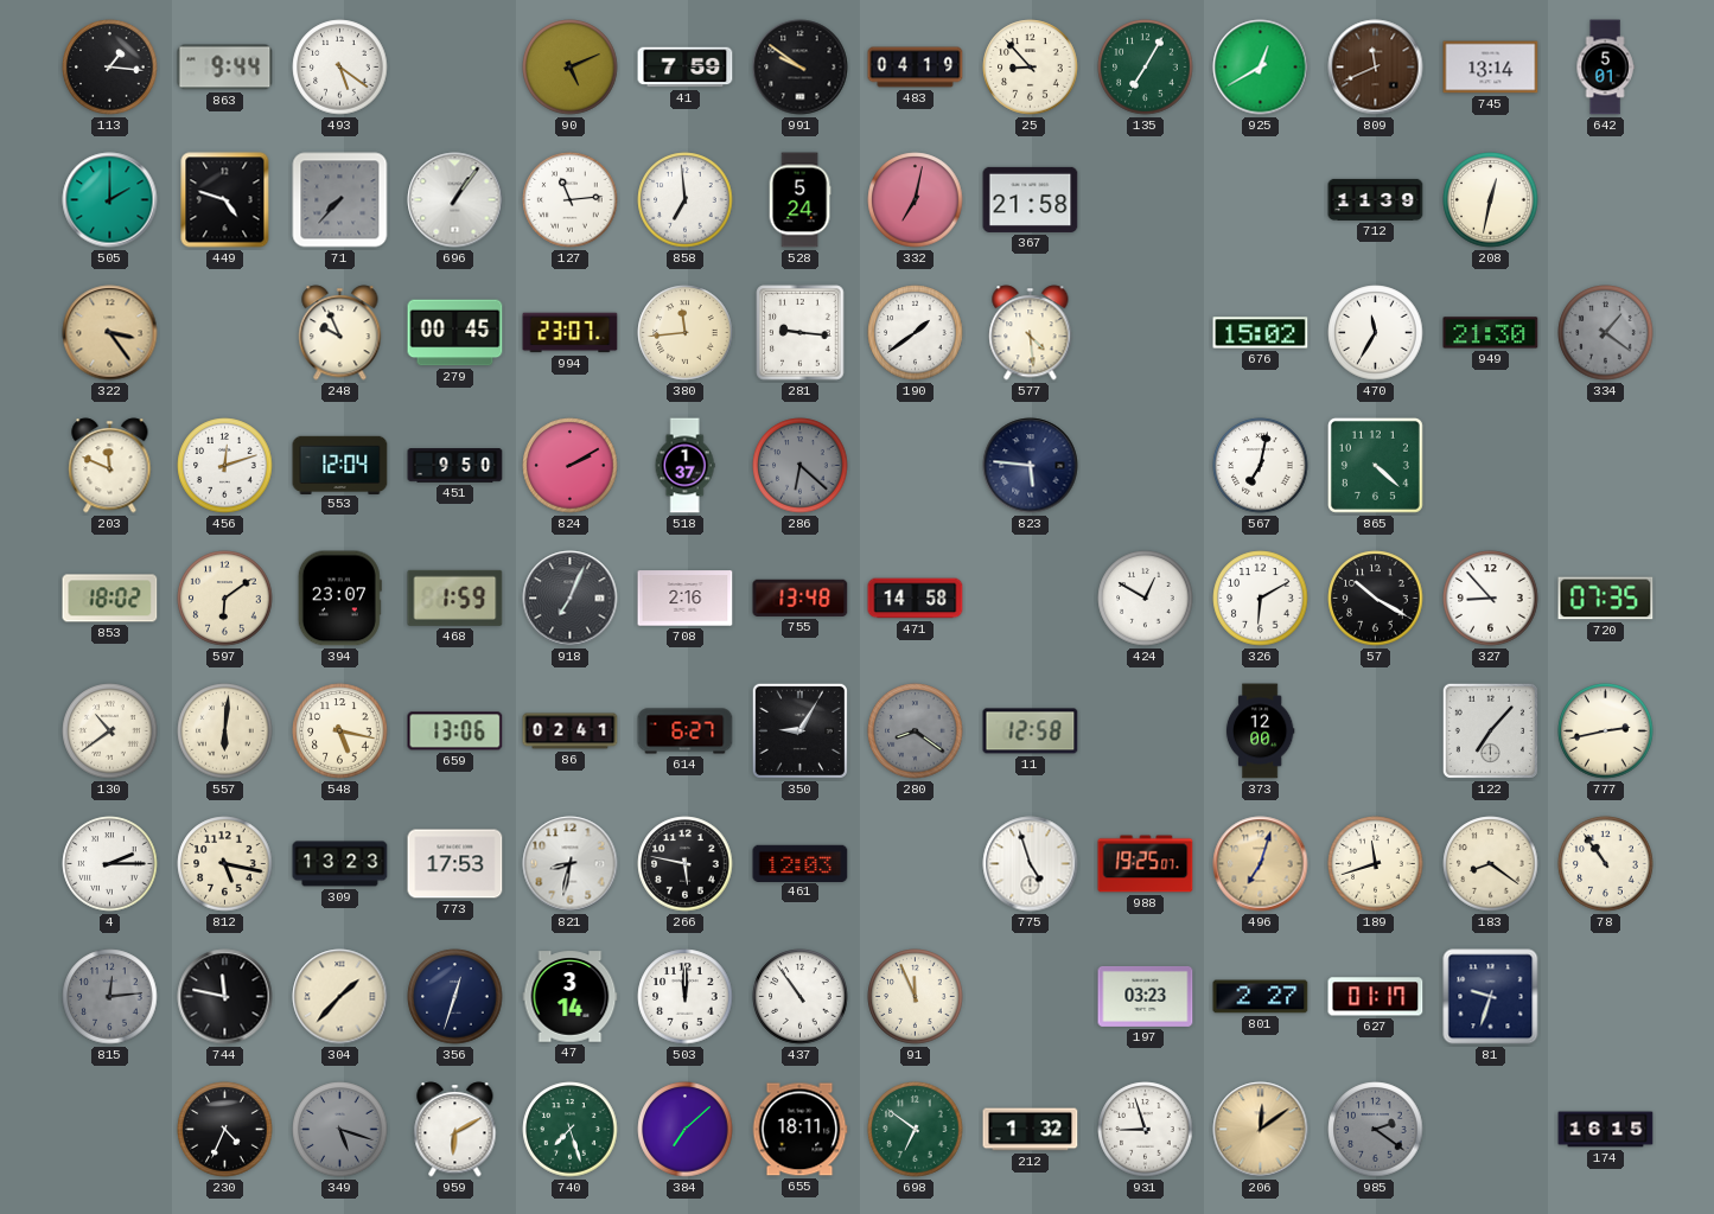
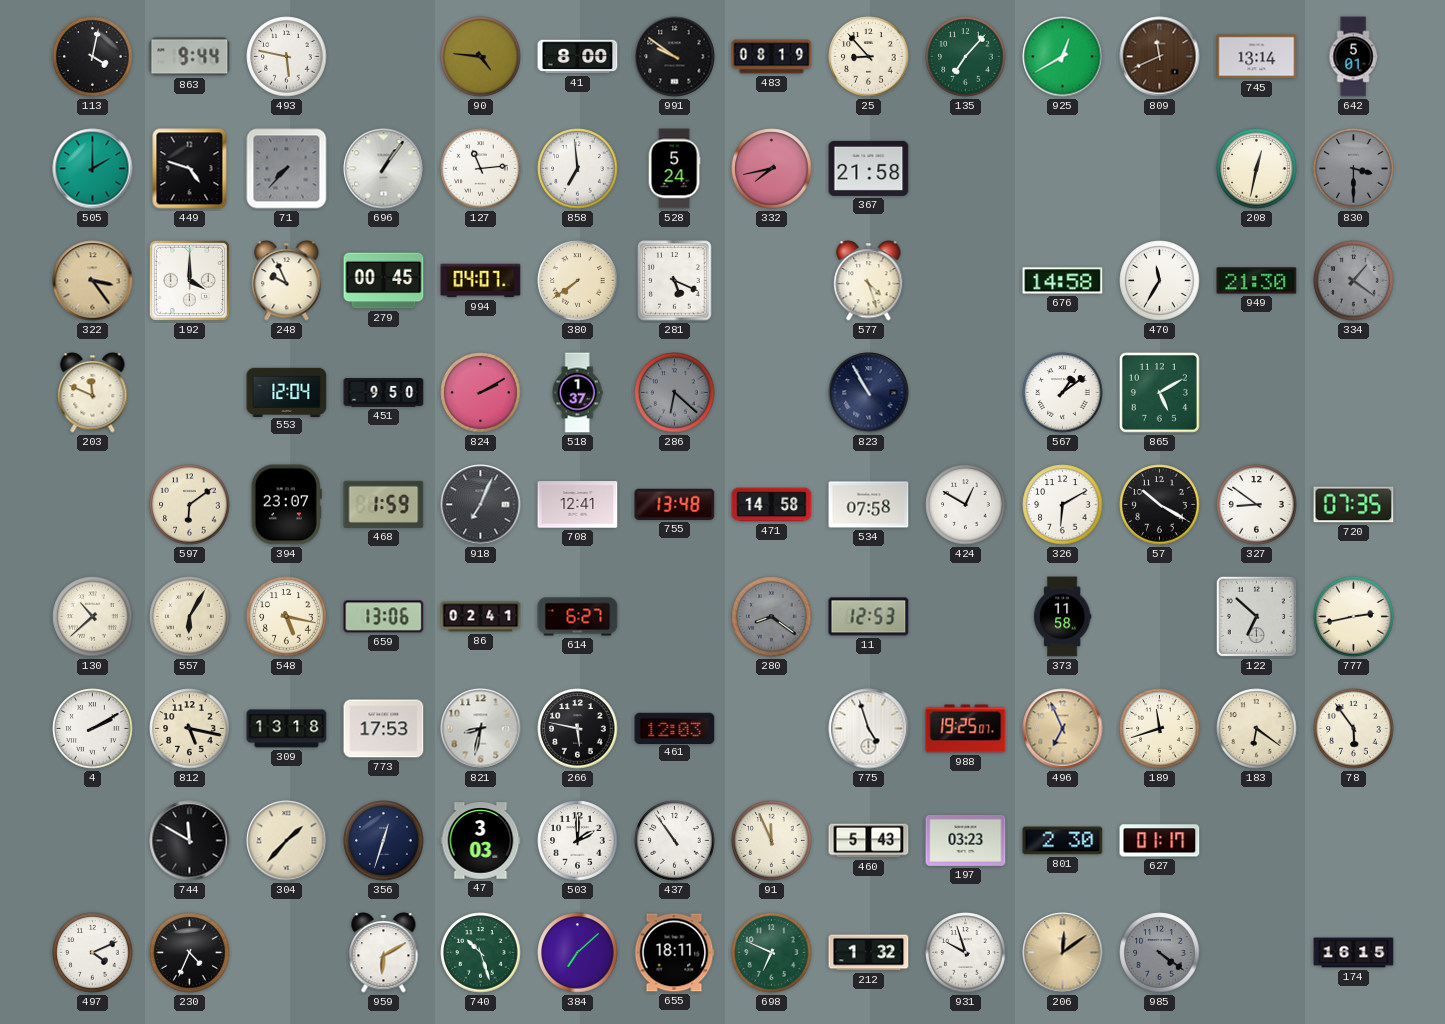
113: 1:16 -> 4:02 (93, 57)
493: 5:21 -> 5:47 (287, 57)
90: 5:11 -> 4:46 (481, 57)
41: 7:59 -> 8:00 (578, 57)
483: 04:19 -> 08:19 (772, 57)
135: 7:05 -> 7:07 (966, 57)
332: 7:02 -> 7:43 (772, 169)
712: 11:39 -> none (1376, 199)
830: none -> 3:30 (1354, 169)
192: none -> 4:00 (189, 280)
994: 23:07 -> 04:07 (481, 281)
380: 11:44 -> 7:39 (578, 281)
281: 9:16 -> 5:19 (675, 281)
190: 1:39 -> none (916, 333)
577: 4:29 -> 4:27 (869, 281)
676: 15:02 -> 14:58 (1063, 281)
456: 12:12 -> none (225, 466)
823: 5:46 -> 10:55 (869, 393)
567: 7:02 -> 1:09 (1063, 393)
865: 4:22 -> 5:10 (1159, 392)
853: 18:02 -> none (110, 599)
708: 2:16 -> 12:41 (578, 505)
534: none -> 07:58 (869, 505)
327: 8:53 -> 8:51 (1257, 505)
130: 10:39 -> 10:38 (93, 617)
557: 6:01 -> 6:05 (190, 617)
350: 9:05 -> none (799, 730)
11: 12:58 -> 12:53 (869, 617)
373: 12:00 -> 11:58 (1062, 617)
122: 7:07 -> 6:52 (1256, 616)
4: 2:15 -> 2:10 (93, 729)
309: 13:23 -> 13:18 (287, 729)
496: 7:03 -> 6:56 (1063, 729)
183: 8:21 -> 6:21 (1257, 729)
78: 10:54 -> 5:54 (1354, 729)
815: 12:14 -> none (110, 997)
744: 11:47 -> 11:50 (190, 841)
47: 3:14 -> 3:03 (481, 841)
503: 12:00 -> 2:00 (578, 841)
460: none -> 5:43 (869, 841)
801: 2:27 -> 2:30 (1063, 841)
81: 9:33 -> none (1491, 997)
497: none -> 4:11 (93, 953)
349: 5:18 -> none (340, 1130)
740: 7:27 -> 10:27 (481, 953)
698: 6:51 -> 6:49 (772, 953)
931: 8:57 -> 9:57 (966, 953)
985: 2:21 -> 4:21 (1160, 953)
